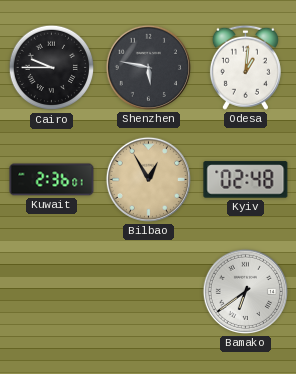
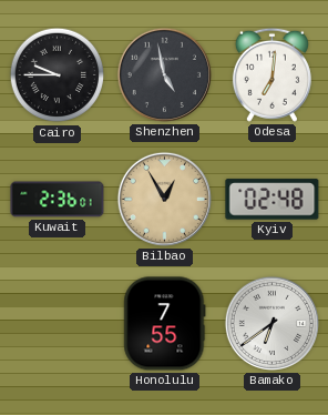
Shenzhen: 5:47 -> 4:58 (164, 74)
Odesa: 1:01 -> 7:01 (271, 74)
Honolulu: none -> 7:55 (165, 324)
